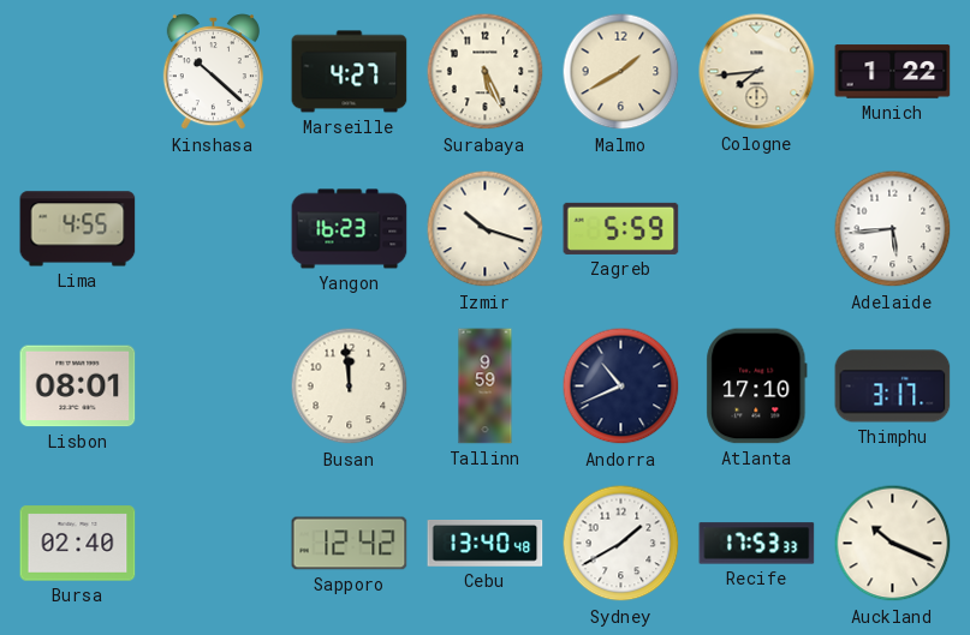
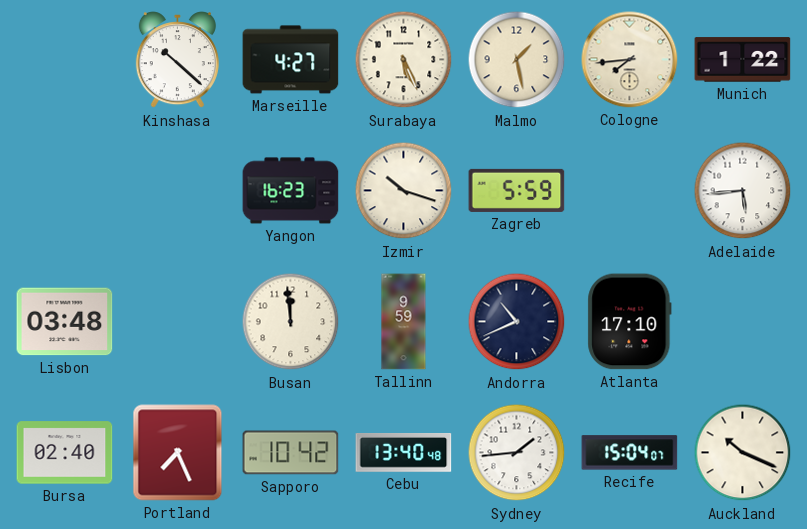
Malmo: 1:40 -> 1:28 (517, 60)
Lima: 4:55 -> none (78, 229)
Lisbon: 08:01 -> 03:48 (65, 322)
Thimphu: 3:17 -> none (893, 387)
Portland: none -> 7:26 (178, 453)
Sapporo: 12:42 -> 10:42 (291, 453)
Sydney: 1:40 -> 1:44 (517, 453)
Recife: 17:53 -> 15:04 (630, 453)
